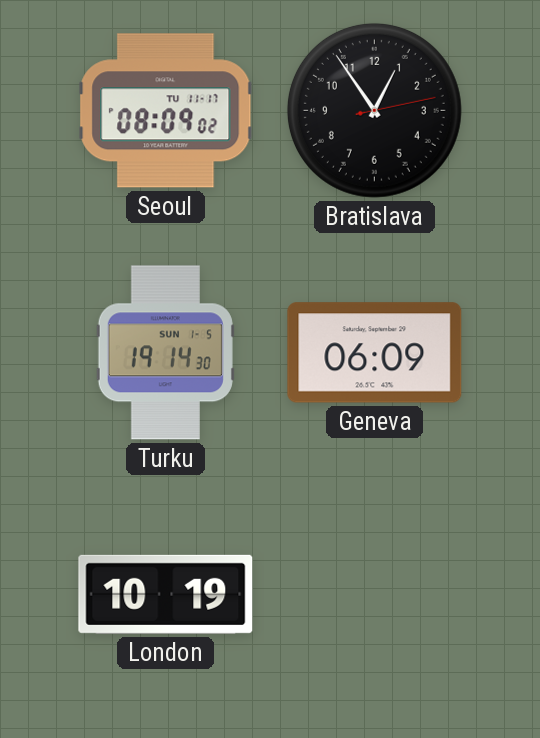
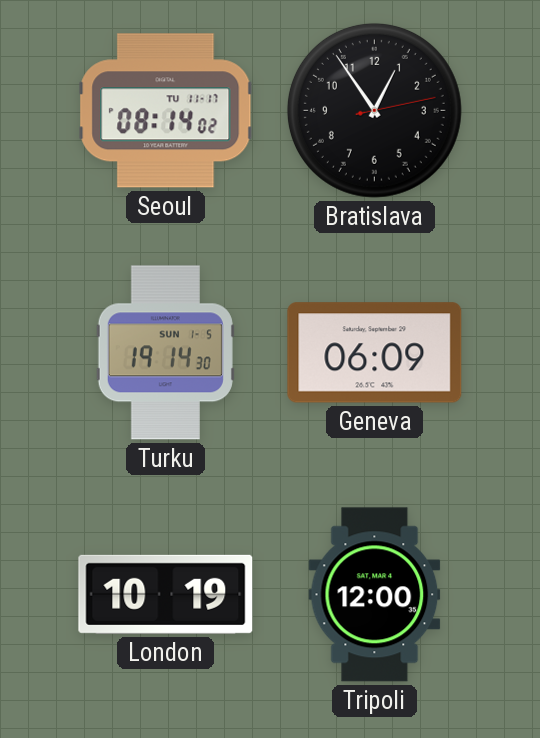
Seoul: 08:09 -> 08:14 (166, 111)
Tripoli: none -> 12:00 (375, 595)
